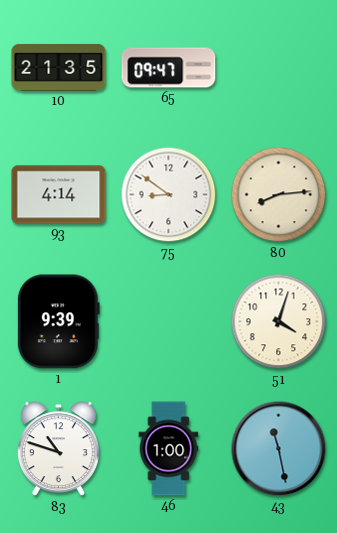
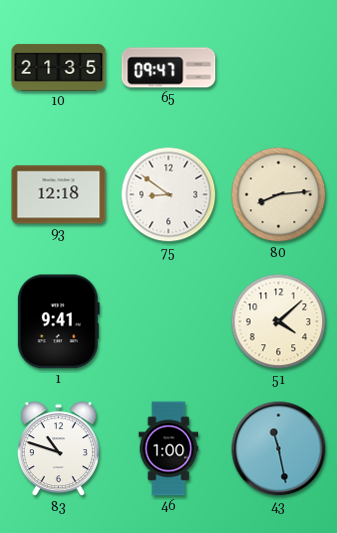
93: 4:14 -> 12:18 (59, 195)
1: 9:39 -> 9:41 (58, 322)
51: 4:03 -> 4:08 (279, 322)
